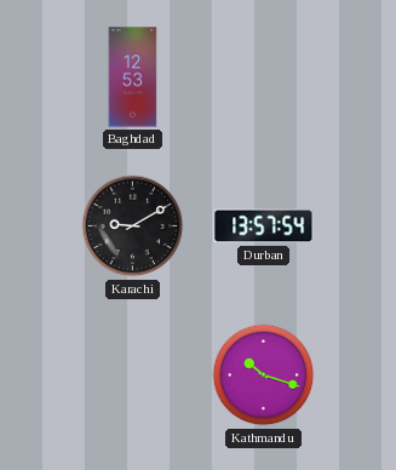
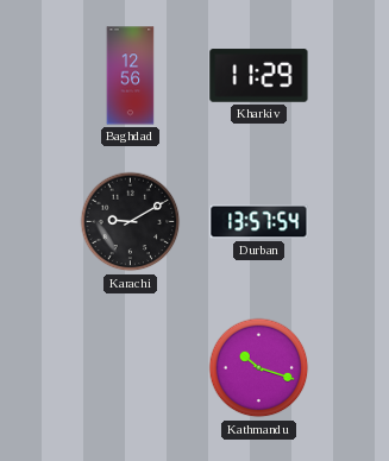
Baghdad: 12:53 -> 12:56 (131, 76)
Kharkiv: none -> 11:29 (259, 76)
